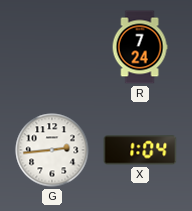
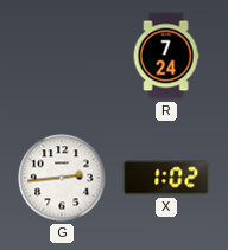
X: 1:04 -> 1:02 (166, 178)
